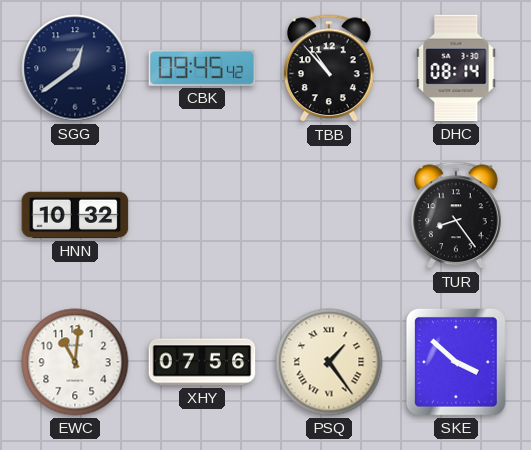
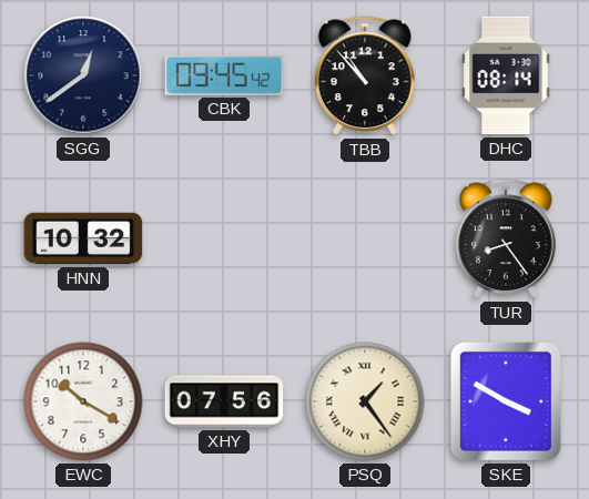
EWC: 11:01 -> 10:20 (83, 401)
SKE: 3:52 -> 3:50 (506, 401)
